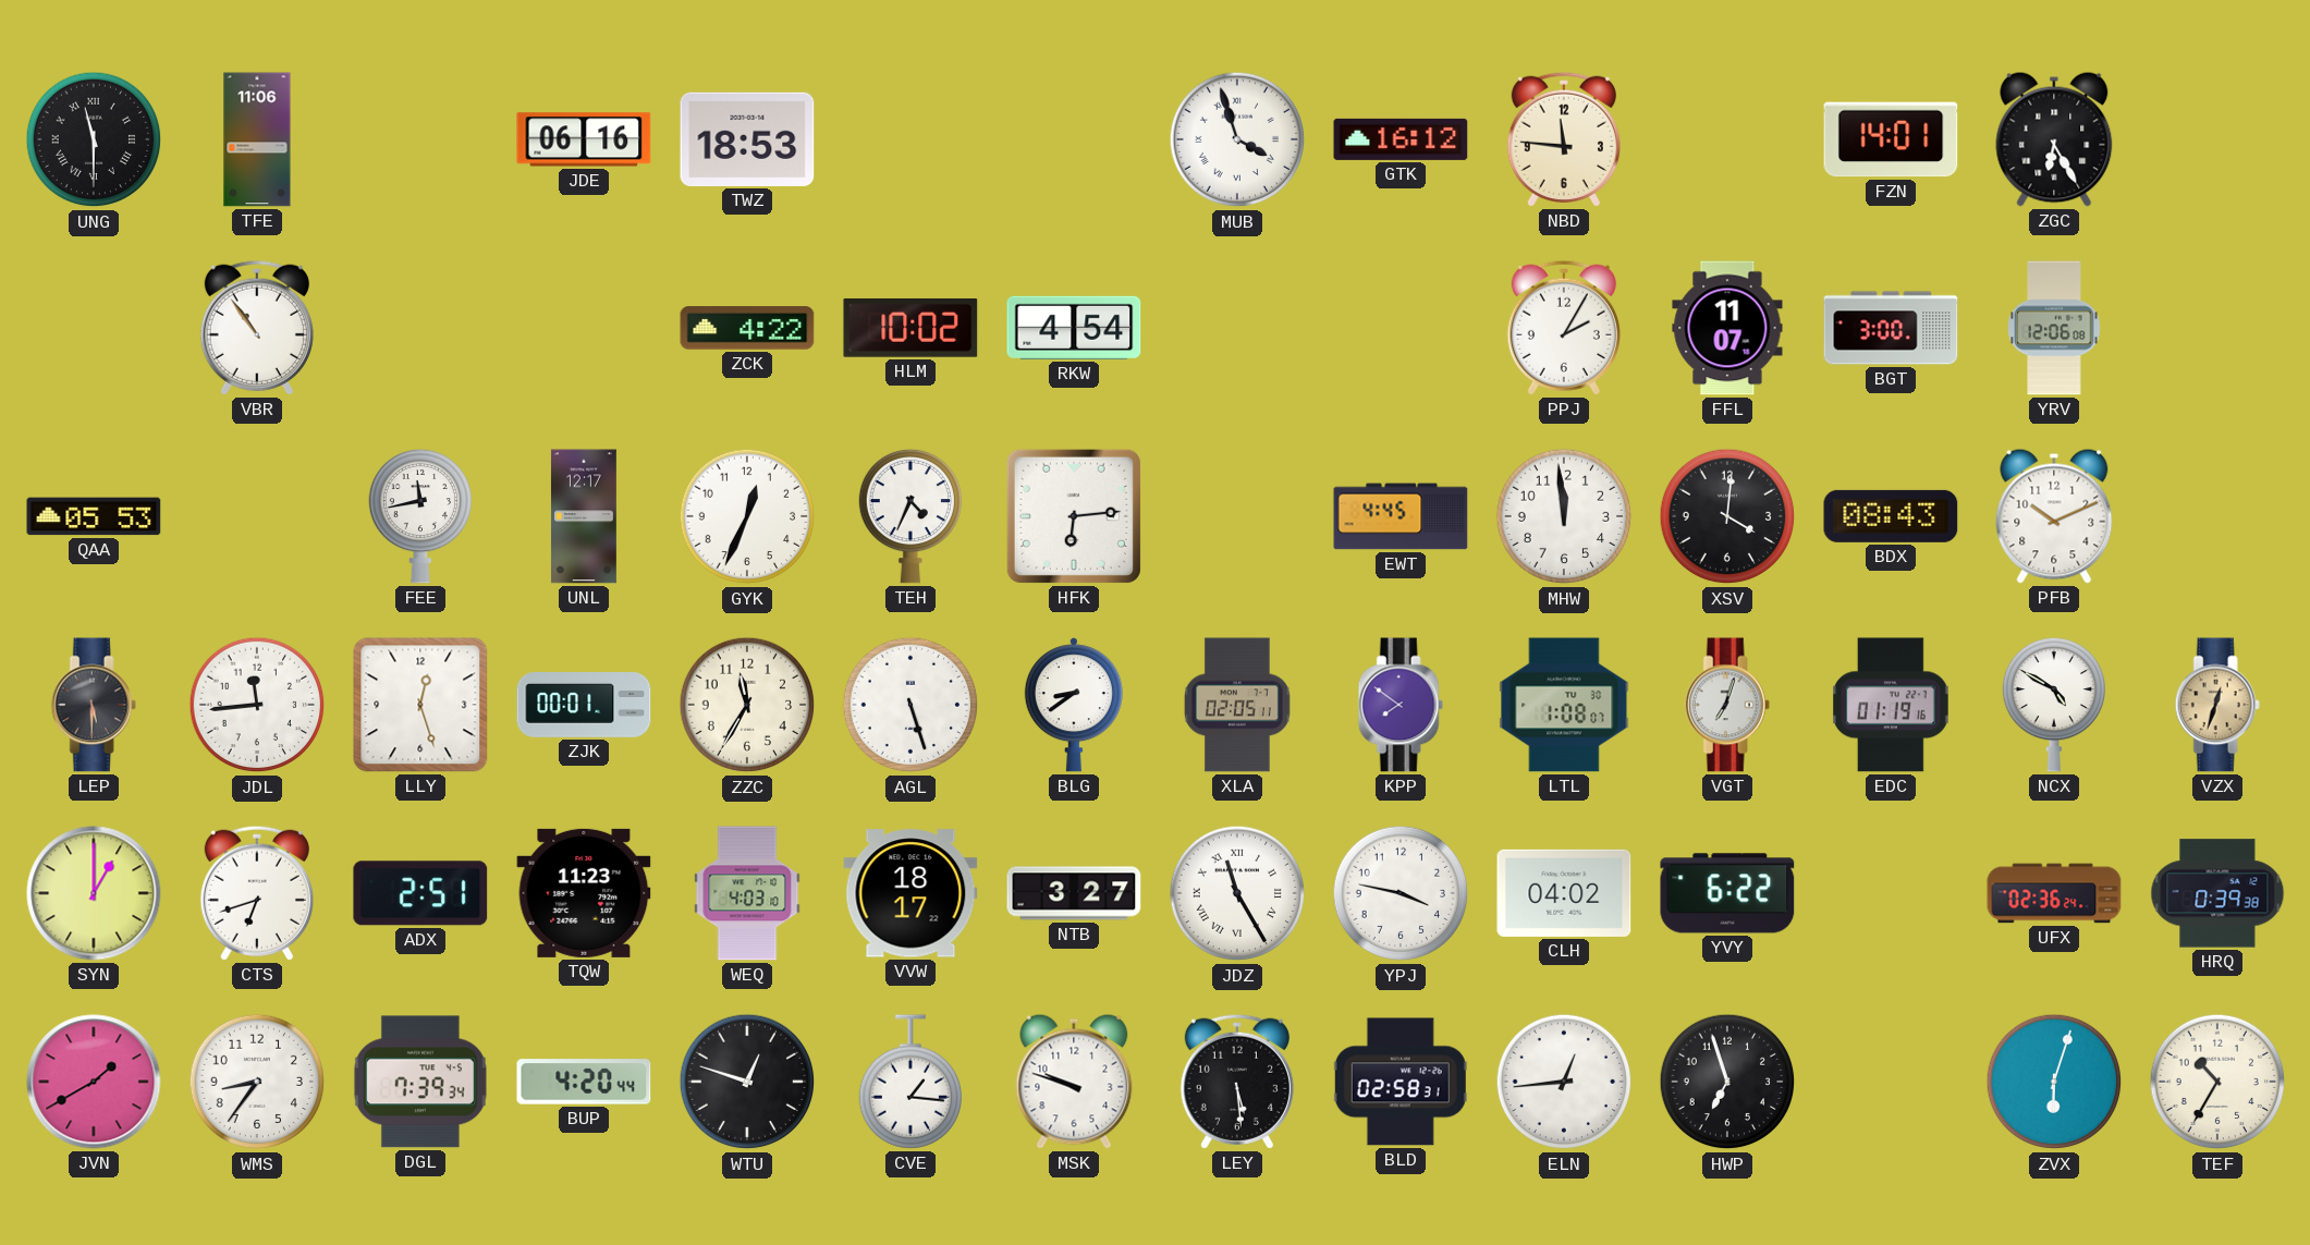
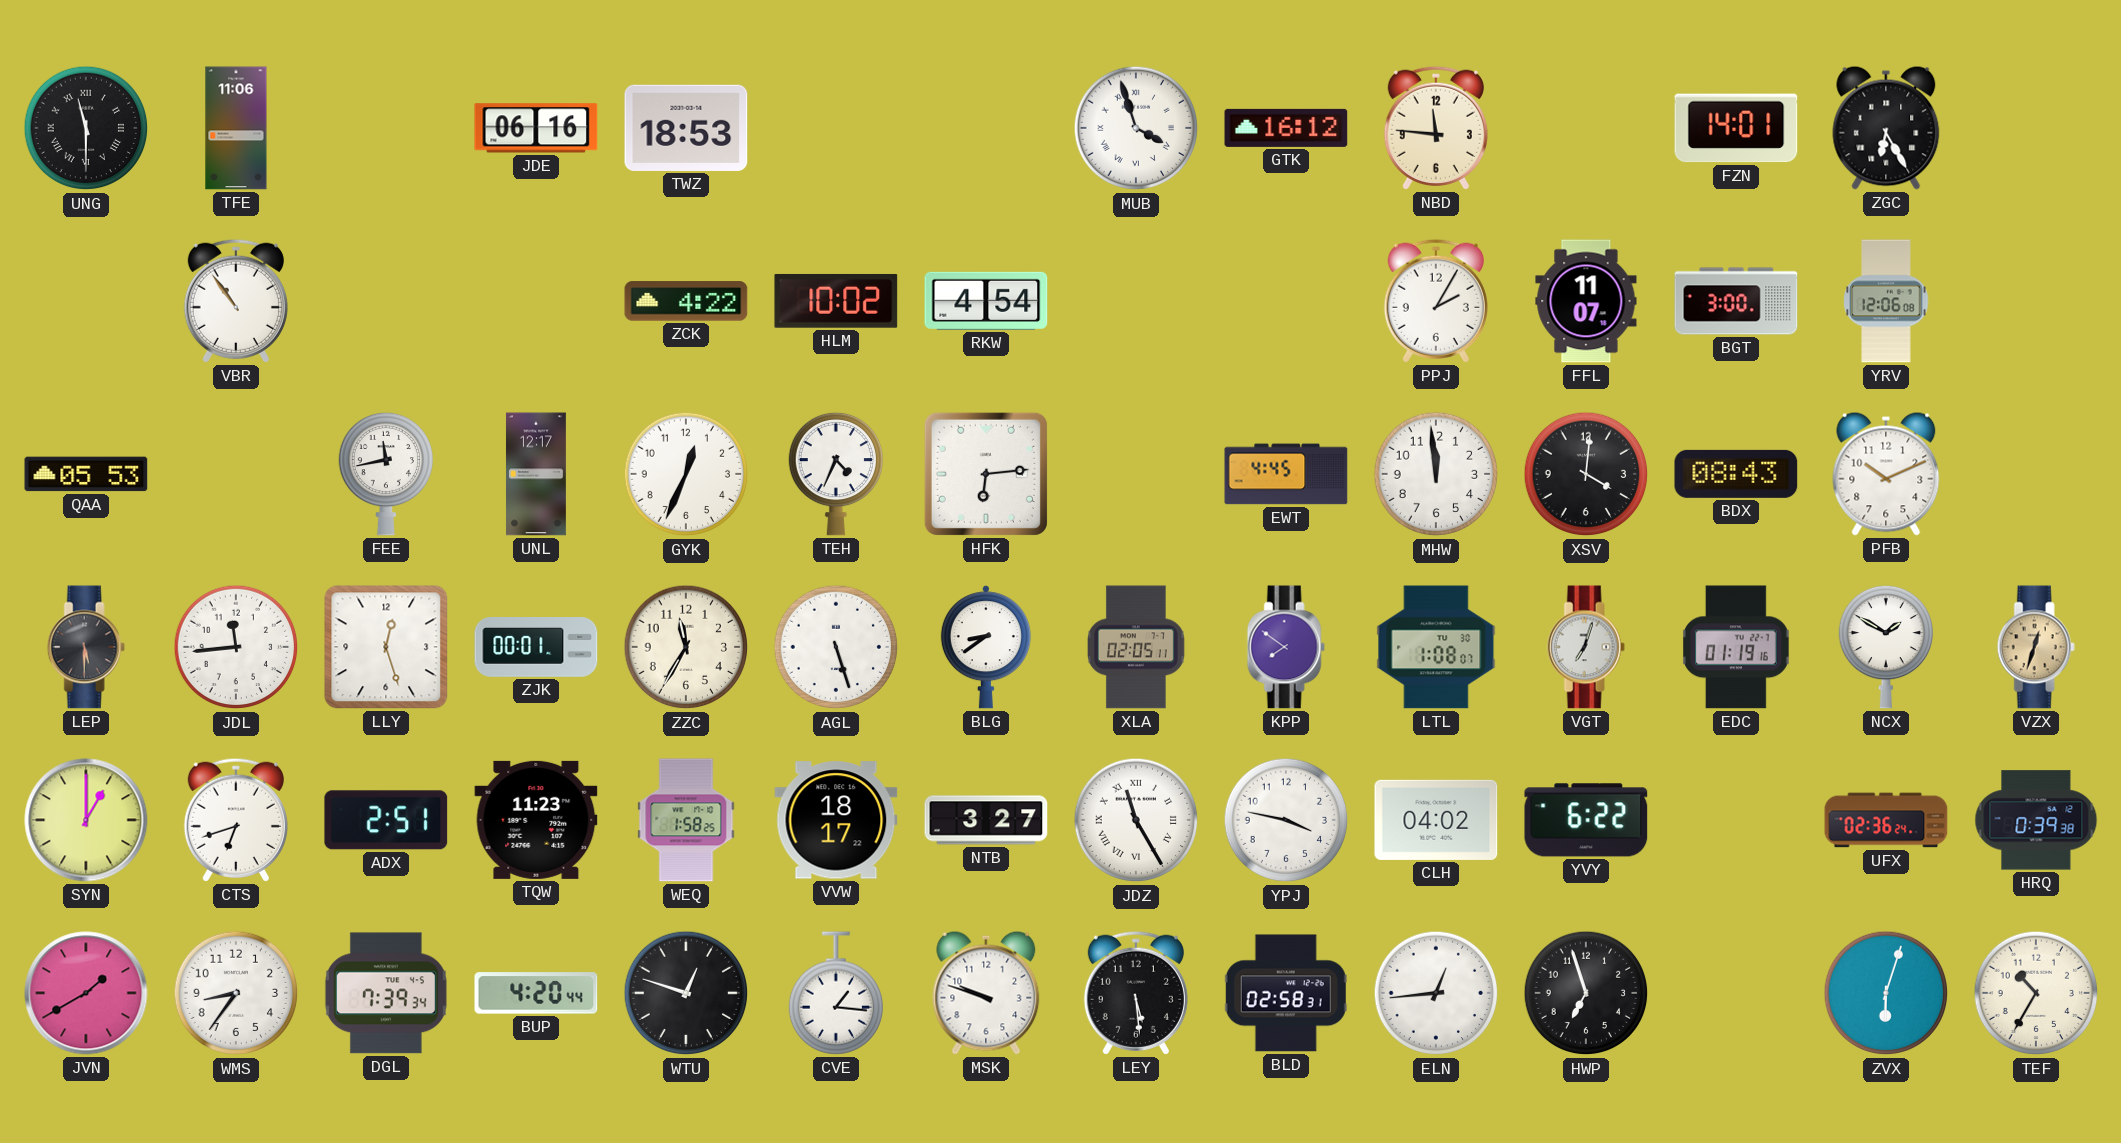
NCX: 4:50 -> 1:50 (1885, 647)
WEQ: 4:03 -> 1:58 (686, 820)
